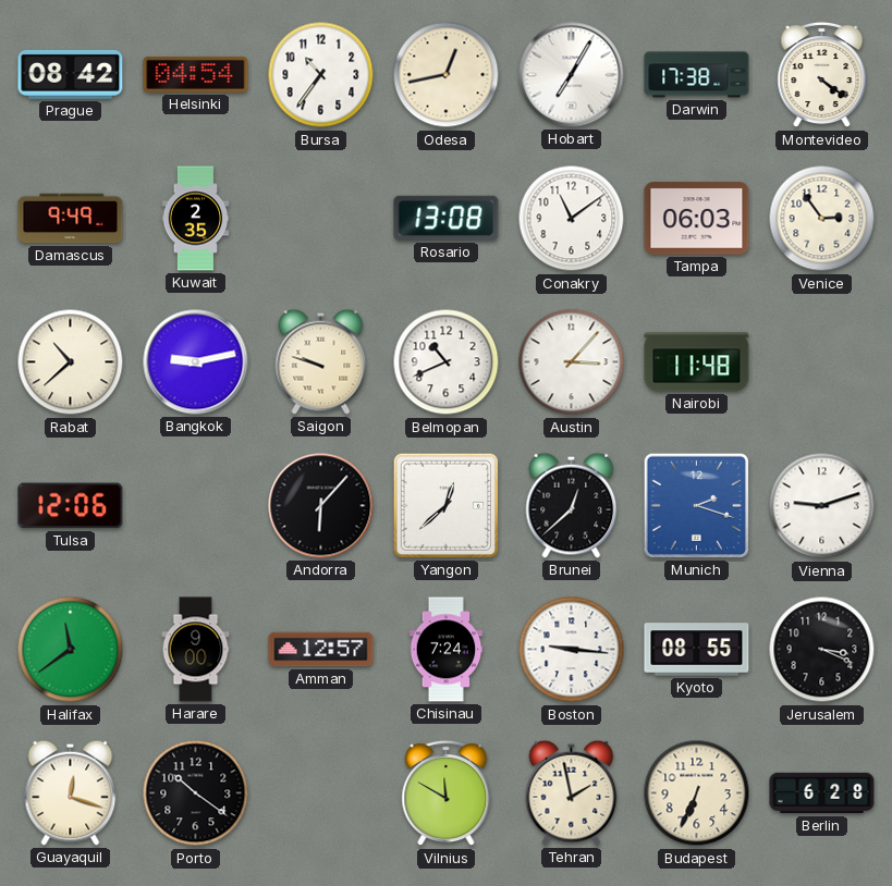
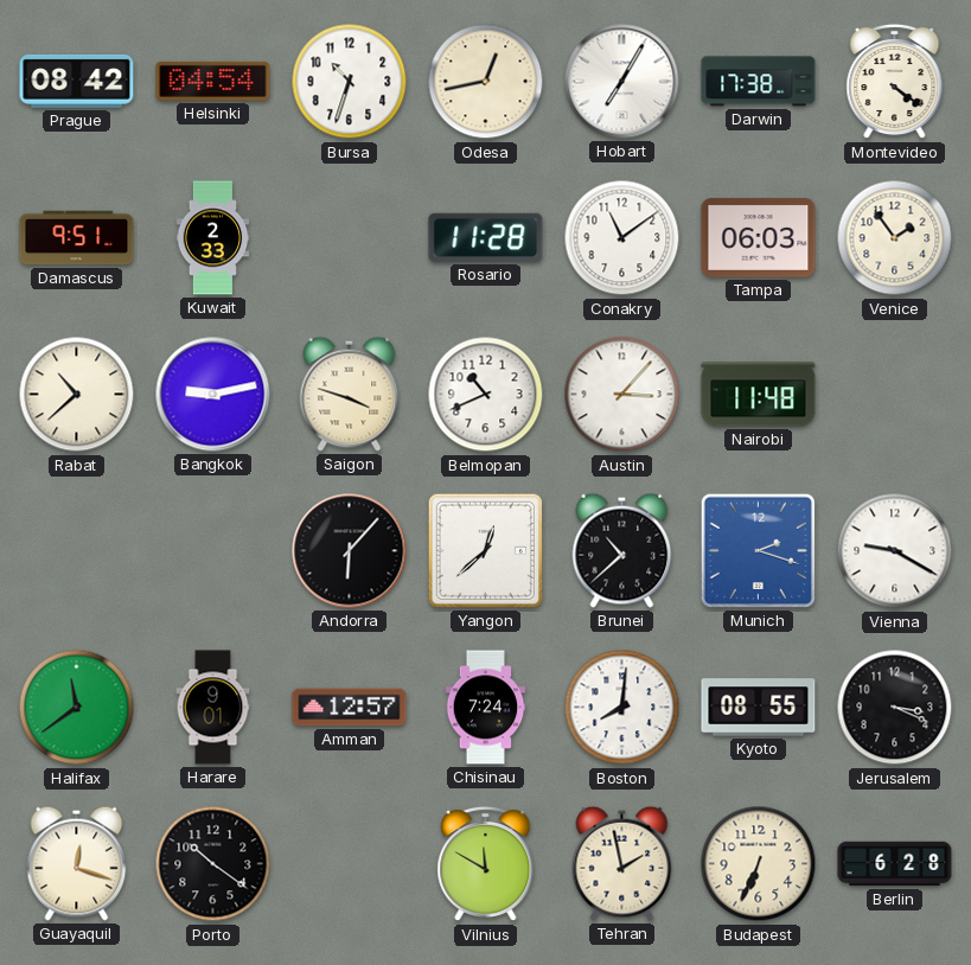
Bursa: 10:36 -> 10:33 (350, 82)
Damascus: 9:49 -> 9:51 (77, 238)
Kuwait: 2:35 -> 2:33 (213, 238)
Rosario: 13:08 -> 11:28 (486, 237)
Venice: 2:54 -> 1:54 (895, 238)
Saigon: 9:48 -> 3:48 (350, 394)
Tulsa: 12:06 -> none (71, 506)
Brunei: 12:38 -> 10:38 (622, 550)
Vienna: 9:12 -> 9:20 (895, 551)
Harare: 9:00 -> 9:01 (213, 708)
Boston: 9:16 -> 8:01 (622, 708)
